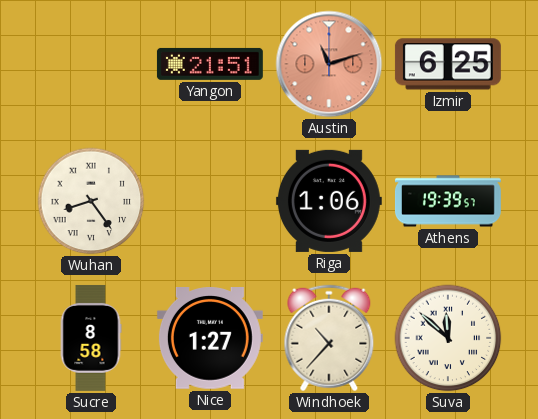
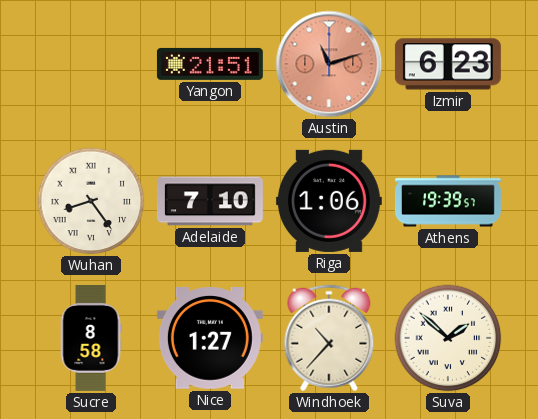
Izmir: 6:25 -> 6:23 (448, 64)
Adelaide: none -> 7:10 (210, 201)
Suva: 11:52 -> 1:52 (448, 338)
